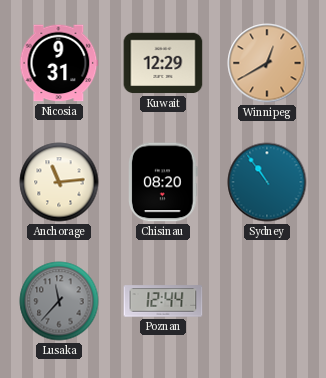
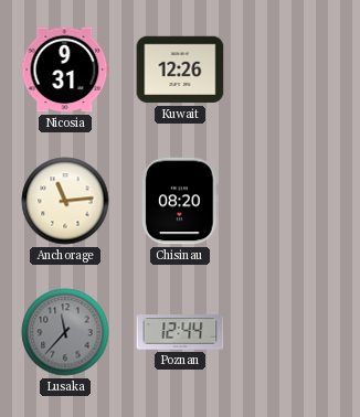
Kuwait: 12:29 -> 12:26 (180, 69)
Winnipeg: 12:40 -> none (267, 63)
Sydney: 10:54 -> none (267, 182)
